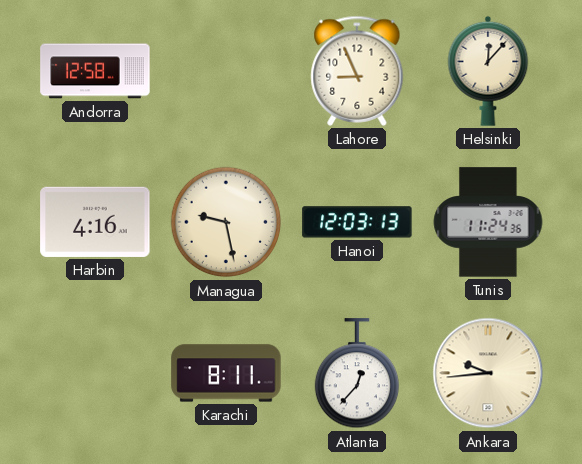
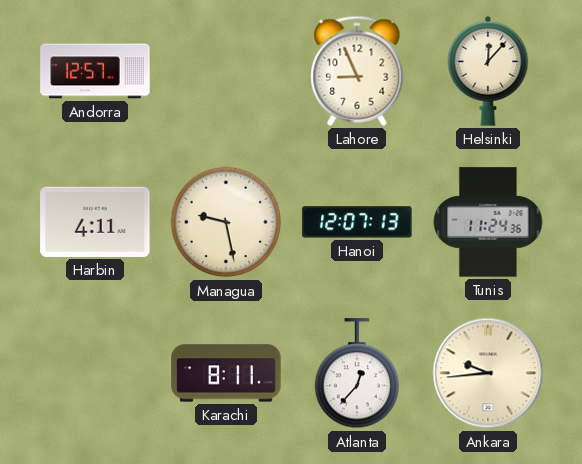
Andorra: 12:58 -> 12:57 (95, 71)
Harbin: 4:16 -> 4:11 (95, 222)
Hanoi: 12:03 -> 12:07 (357, 222)
